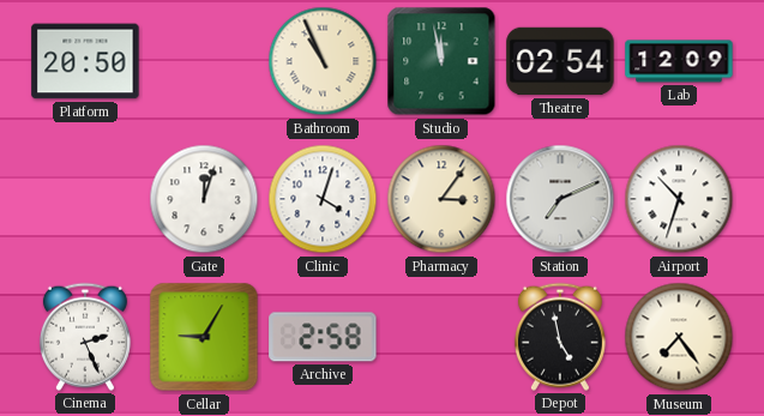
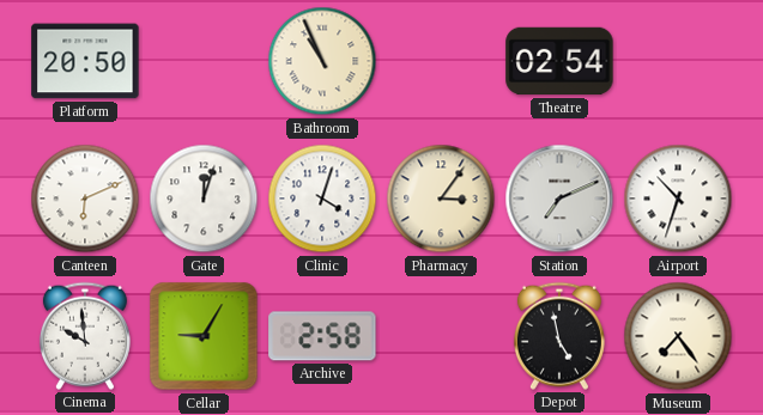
Studio: 11:58 -> none (441, 61)
Lab: 12:09 -> none (679, 61)
Canteen: none -> 6:11 (85, 199)
Cinema: 2:26 -> 9:59 (85, 336)
